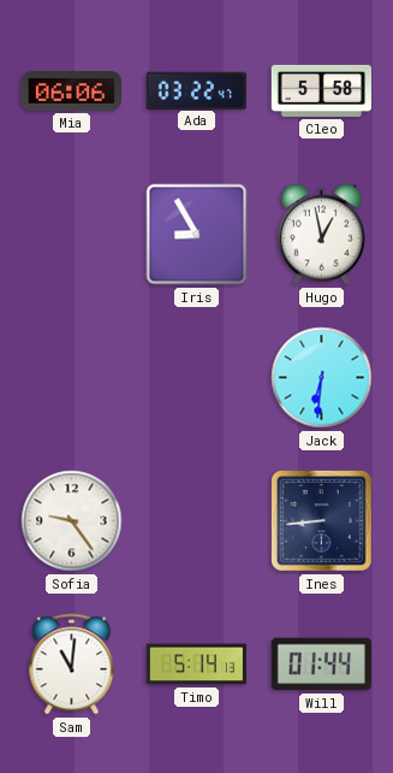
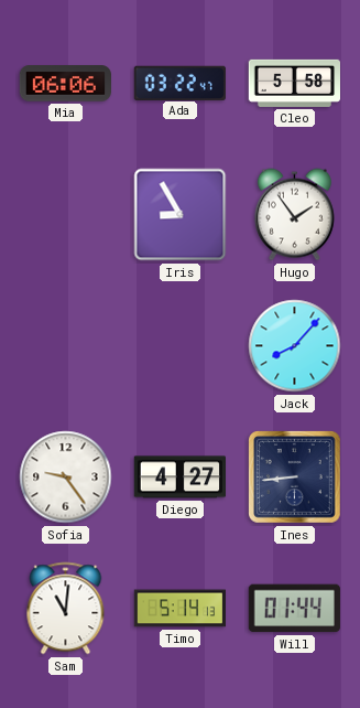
Hugo: 12:58 -> 1:54 (294, 215)
Jack: 6:31 -> 8:07 (295, 346)
Diego: none -> 4:27 (179, 478)
